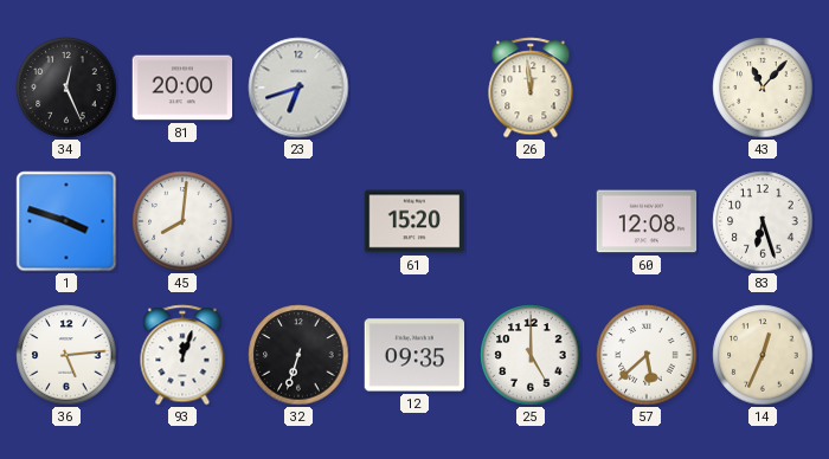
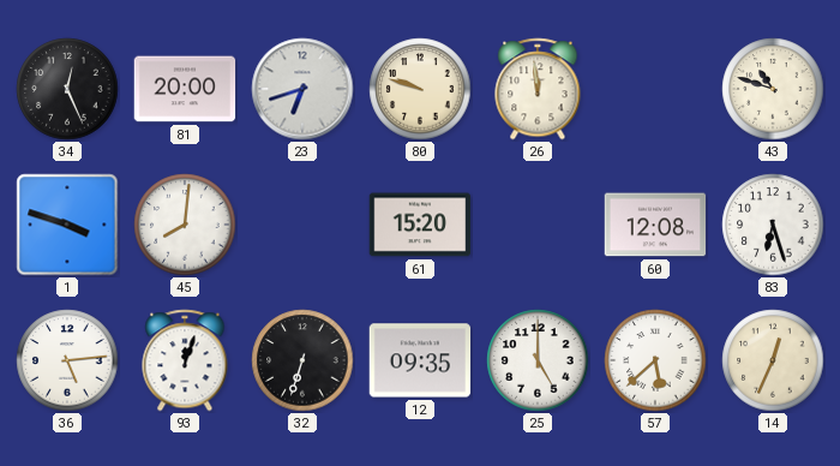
80: none -> 9:48 (420, 89)
43: 11:07 -> 10:48 (773, 89)
